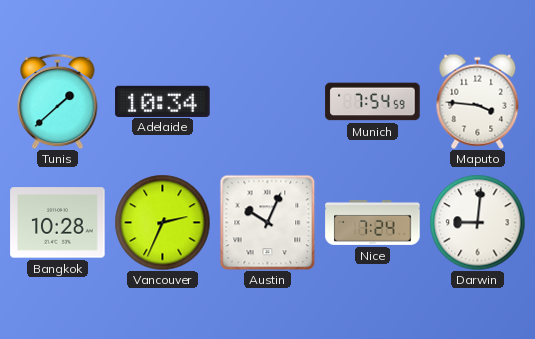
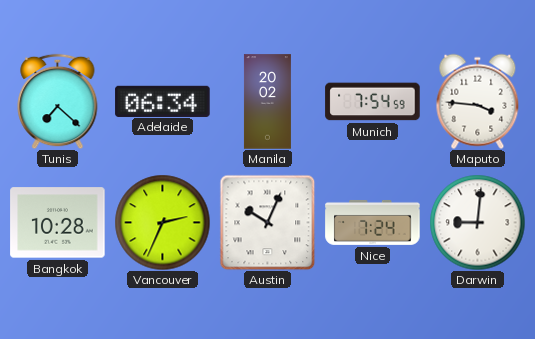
Tunis: 1:38 -> 7:22 (58, 101)
Adelaide: 10:34 -> 06:34 (163, 101)
Manila: none -> 20:02 (267, 102)
